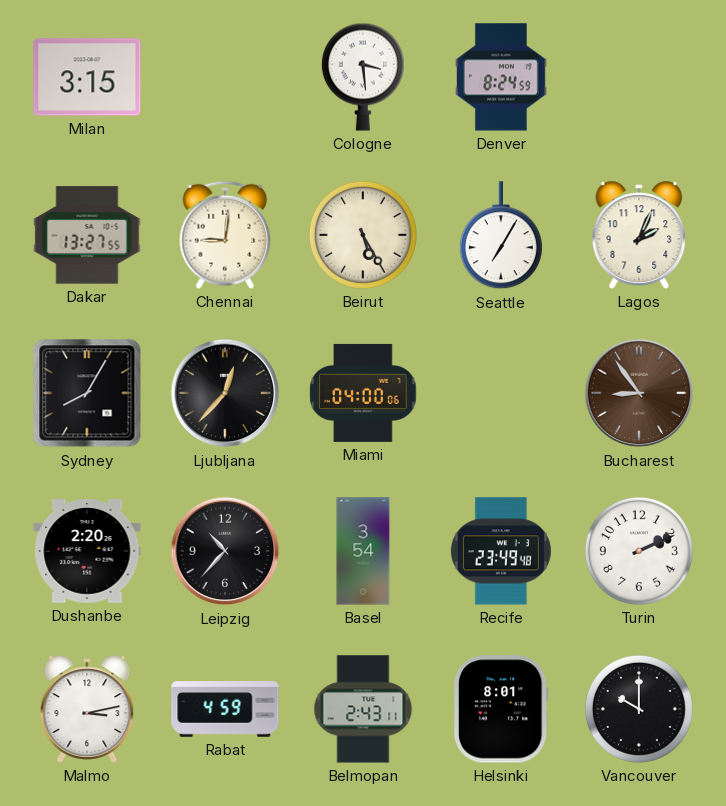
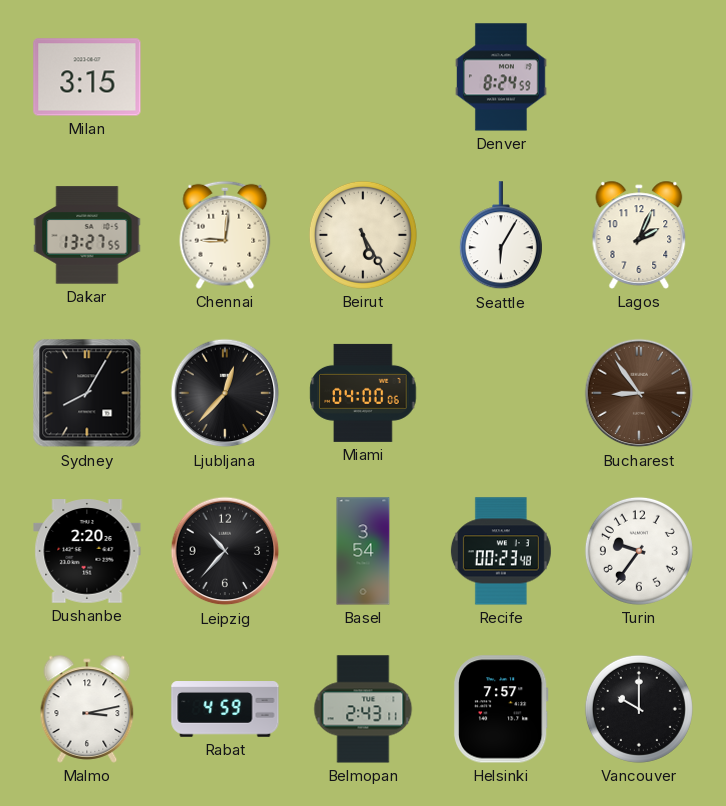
Cologne: 3:29 -> none (363, 77)
Seattle: 7:05 -> 6:05 (501, 236)
Recife: 23:49 -> 00:23 (501, 551)
Turin: 2:11 -> 9:36 (639, 551)
Helsinki: 8:01 -> 7:57 (501, 709)
